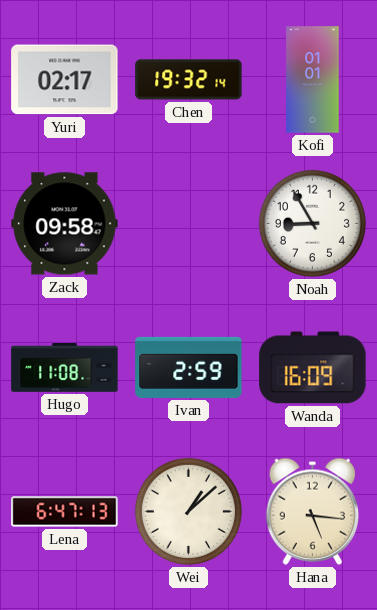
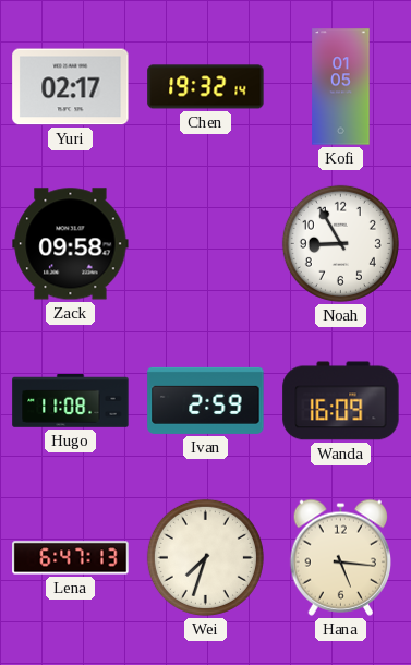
Kofi: 01:01 -> 01:05 (341, 87)
Wei: 1:08 -> 7:33 (205, 557)
